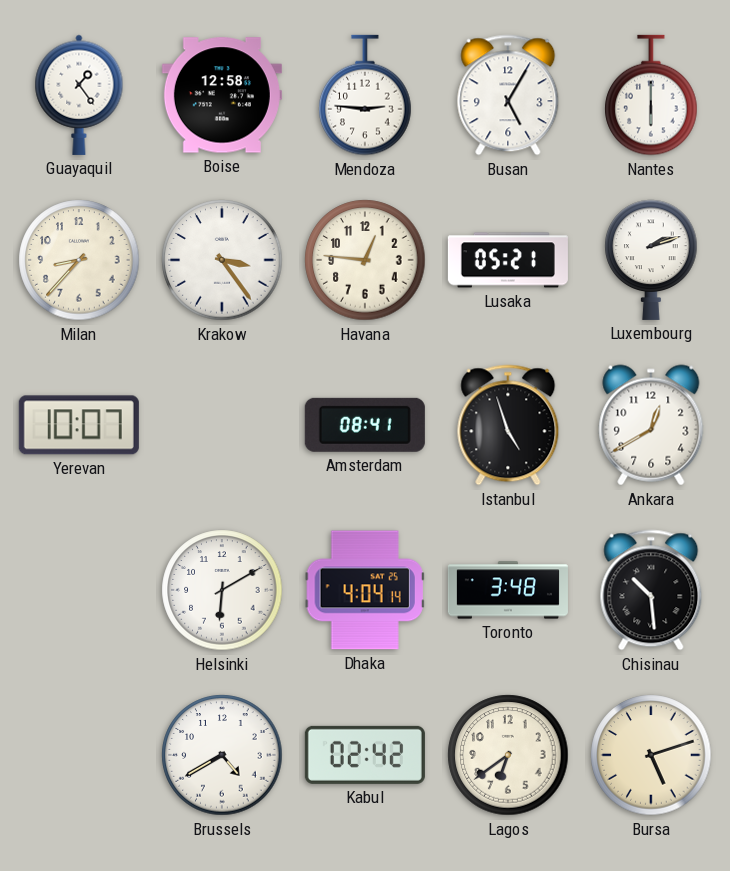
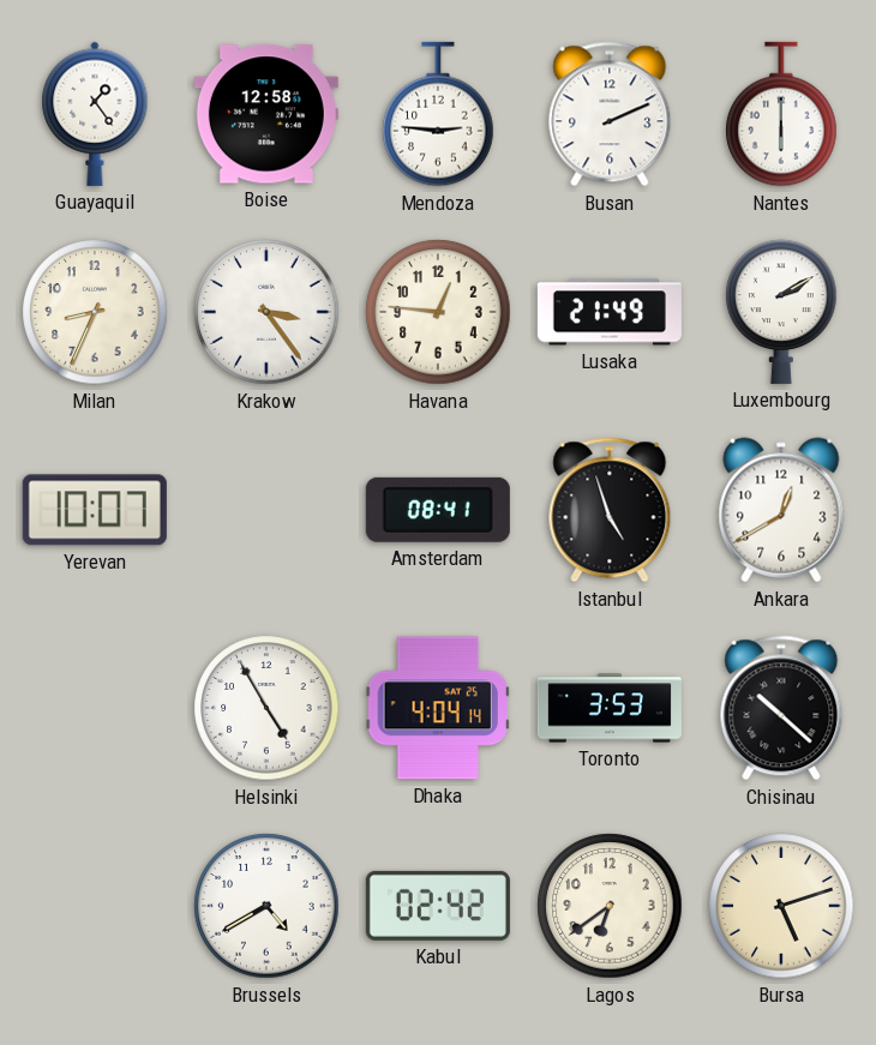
Busan: 5:05 -> 2:11 (610, 114)
Milan: 8:37 -> 8:34 (95, 312)
Lusaka: 05:21 -> 21:49 (610, 312)
Luxembourg: 2:12 -> 2:10 (781, 312)
Helsinki: 6:10 -> 4:55 (266, 708)
Toronto: 3:48 -> 3:53 (610, 708)
Chisinau: 10:29 -> 10:22 (781, 708)
